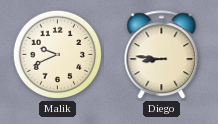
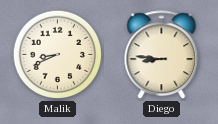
Malik: 9:41 -> 8:41 (58, 55)
